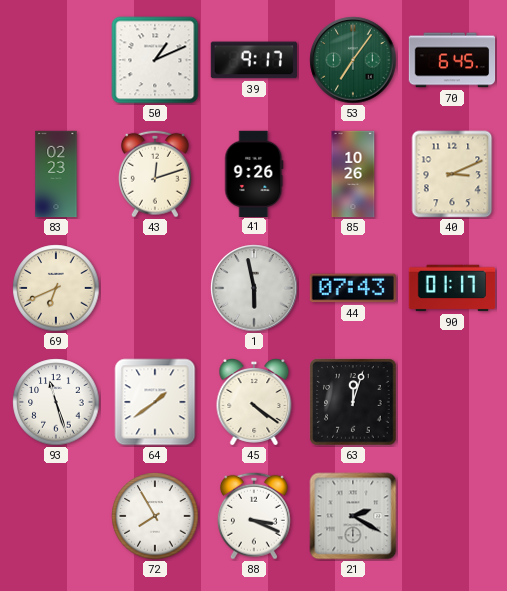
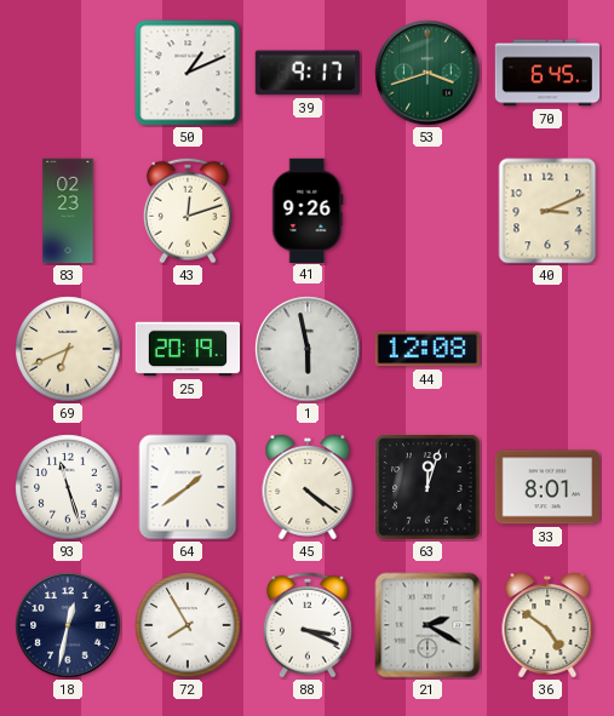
53: 7:06 -> 3:42 (427, 73)
85: 10:26 -> none (353, 174)
25: none -> 20:19 (188, 349)
44: 07:43 -> 12:08 (426, 349)
90: 01:17 -> none (452, 288)
33: none -> 8:01 (546, 487)
18: none -> 12:32 (68, 625)
36: none -> 4:51 (547, 626)
